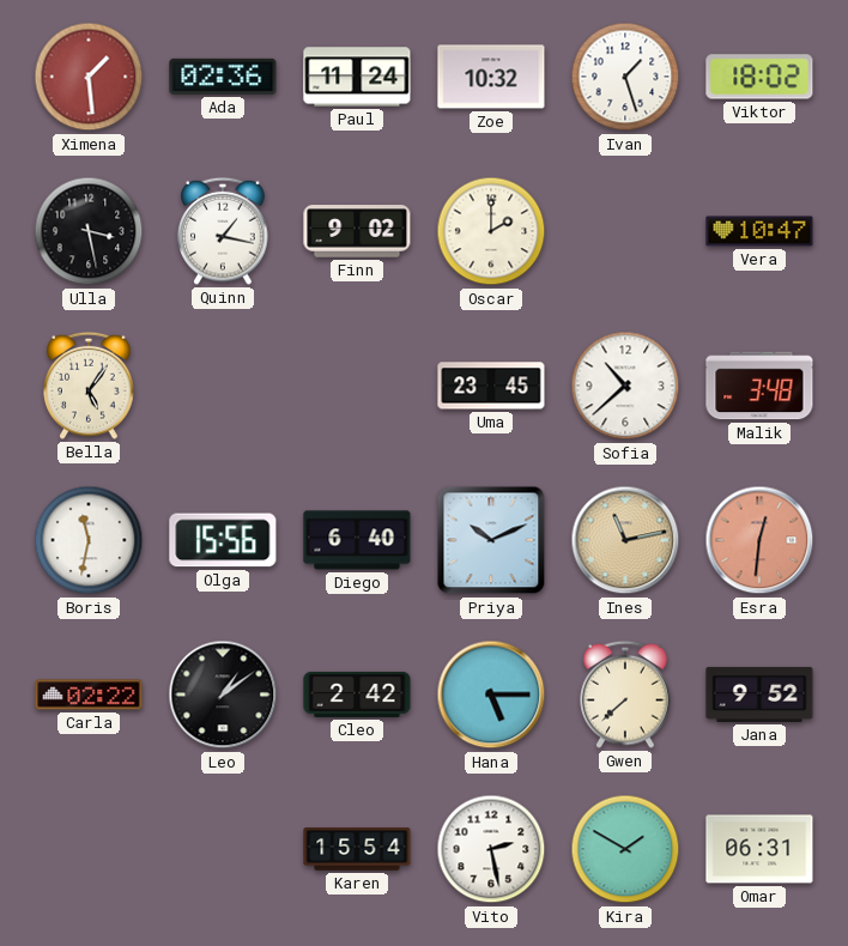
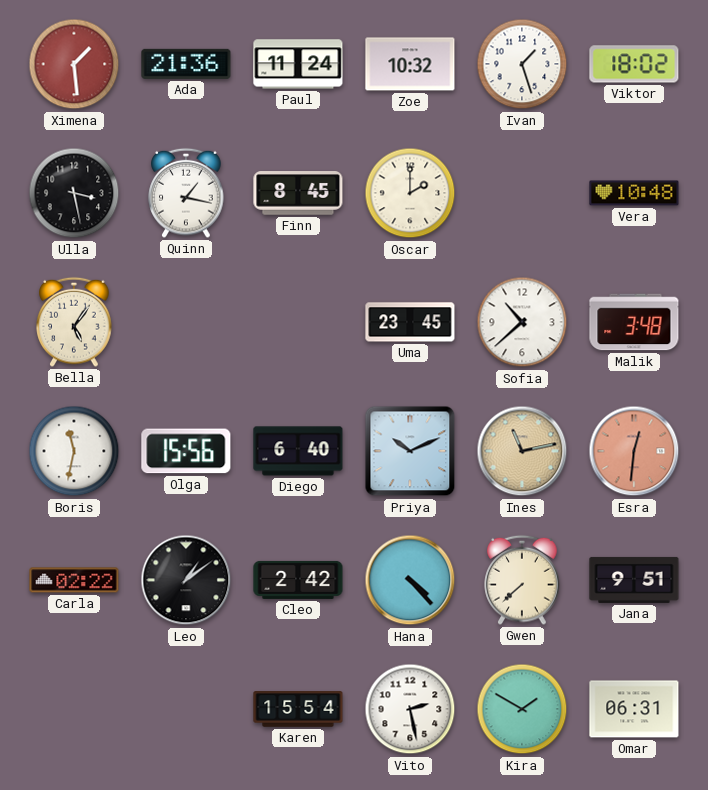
Ada: 02:36 -> 21:36 (186, 64)
Finn: 9:02 -> 8:45 (298, 193)
Vera: 10:47 -> 10:48 (634, 193)
Hana: 5:15 -> 4:23 (410, 580)
Jana: 9:52 -> 9:51 (634, 580)
